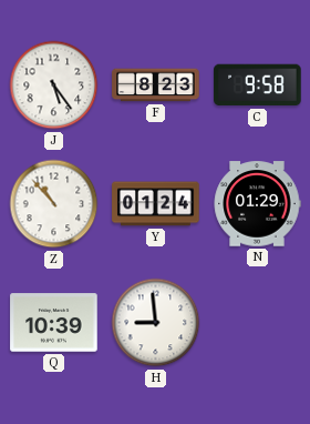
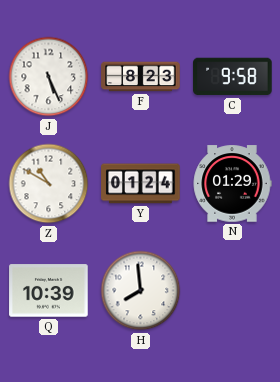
J: 5:24 -> 5:26 (49, 77)
Z: 10:53 -> 10:50 (49, 184)
H: 8:59 -> 7:59 (141, 291)
